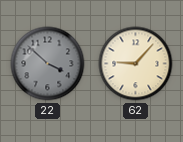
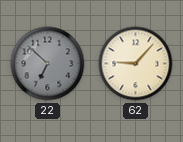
22: 3:52 -> 6:52 (48, 64)
